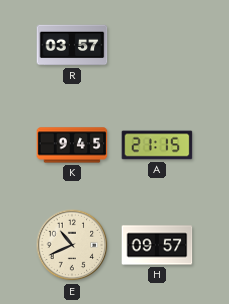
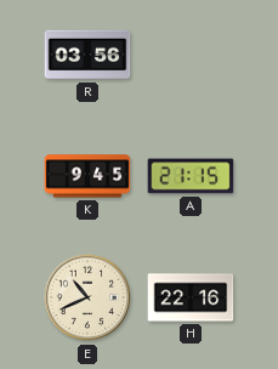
R: 03:57 -> 03:56 (87, 55)
H: 09:57 -> 22:16 (191, 297)
